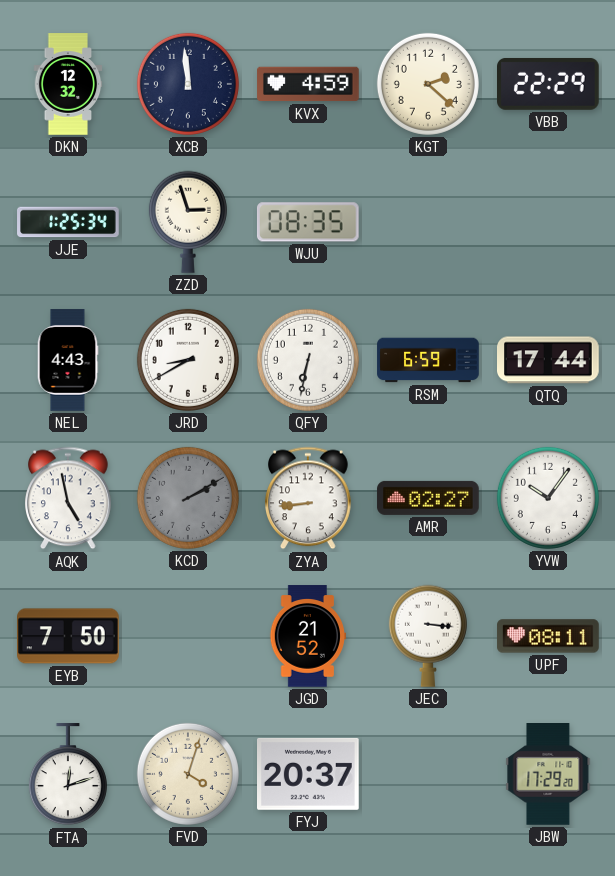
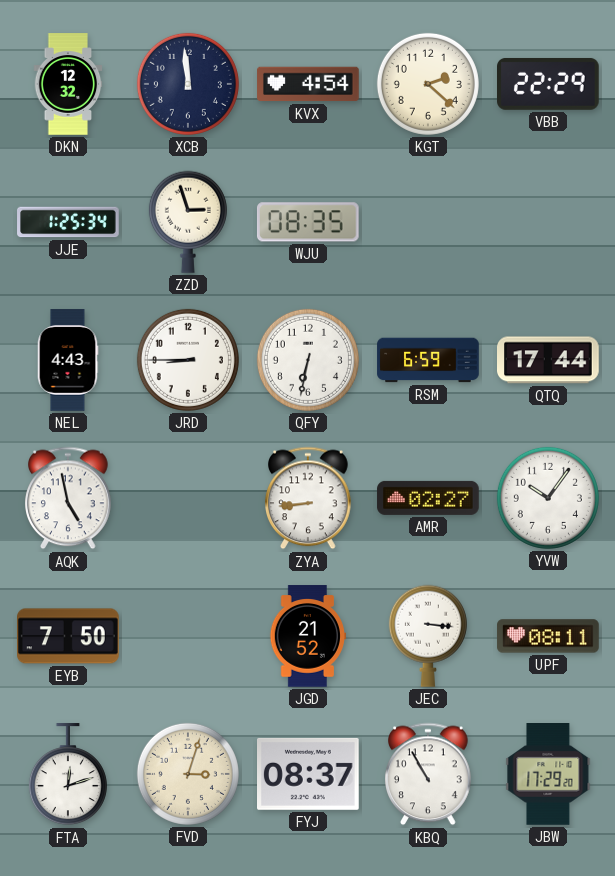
KVX: 4:59 -> 4:54 (308, 84)
JRD: 8:40 -> 8:45 (188, 360)
KCD: 2:10 -> none (188, 498)
FVD: 4:03 -> 3:03 (188, 774)
FYJ: 20:37 -> 08:37 (309, 774)
KBQ: none -> 10:55 (428, 774)
